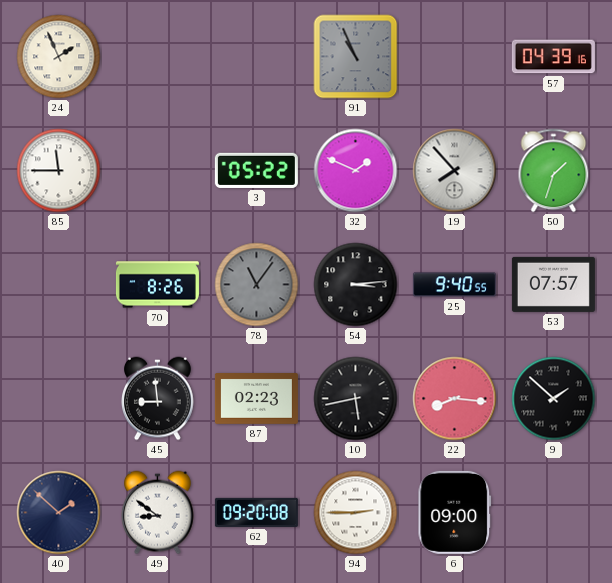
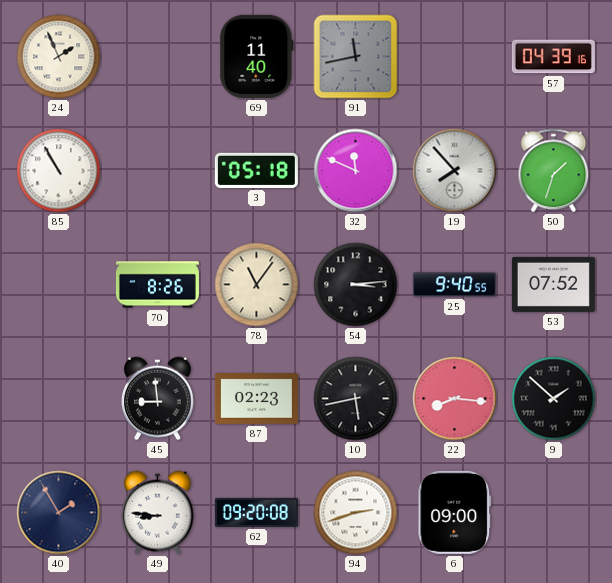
69: none -> 11:40 (257, 56)
91: 10:56 -> 11:43 (356, 57)
85: 11:45 -> 10:55 (59, 171)
3: 05:22 -> 05:18 (256, 170)
32: 1:49 -> 11:49 (356, 171)
78 dial: grey -> cream (257, 285)
53: 07:57 -> 07:52 (553, 284)
40: 1:52 -> 1:55 (59, 513)
49: 8:51 -> 8:46 (158, 513)
94: 2:45 -> 2:42 (356, 513)
